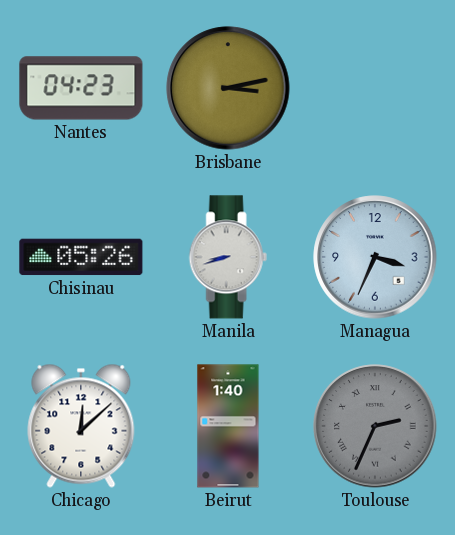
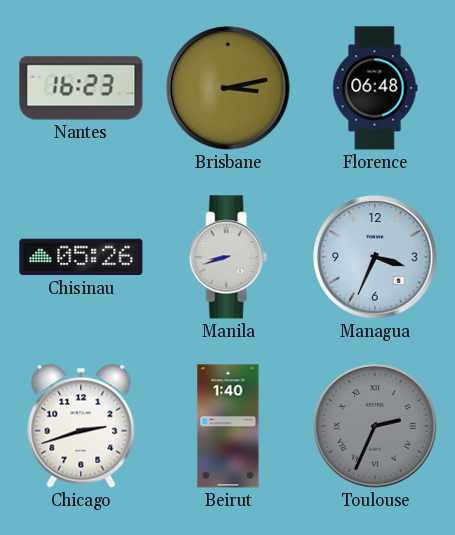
Nantes: 04:23 -> 16:23 (81, 88)
Florence: none -> 06:48 (375, 88)
Chicago: 12:08 -> 2:42 (81, 426)
